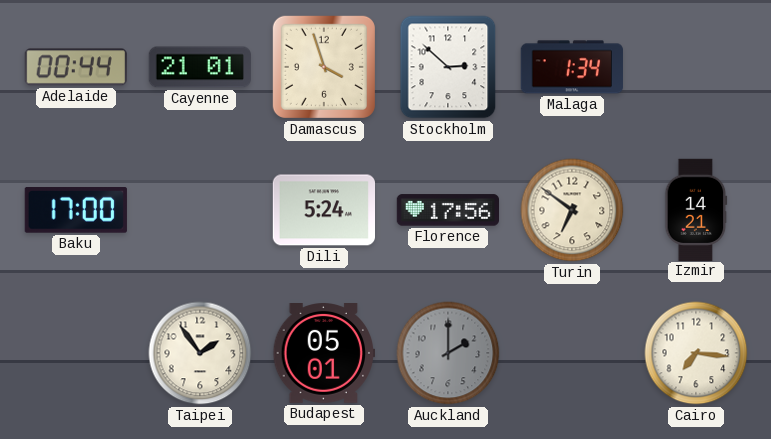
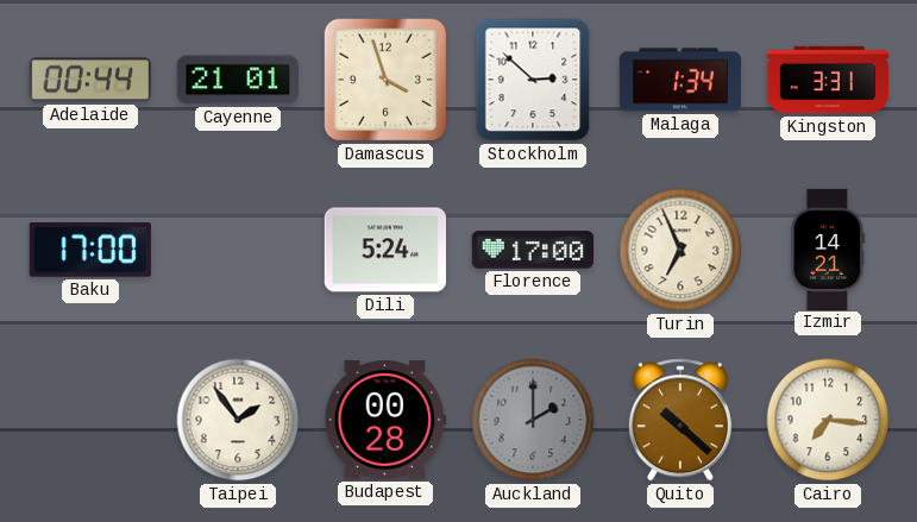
Kingston: none -> 3:31 (828, 80)
Florence: 17:56 -> 17:00 (532, 250)
Turin: 6:51 -> 6:56 (680, 250)
Budapest: 05:01 -> 00:28 (384, 421)
Quito: none -> 10:22 (680, 420)
